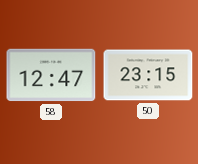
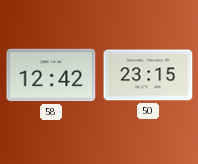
58: 12:47 -> 12:42 (51, 75)
